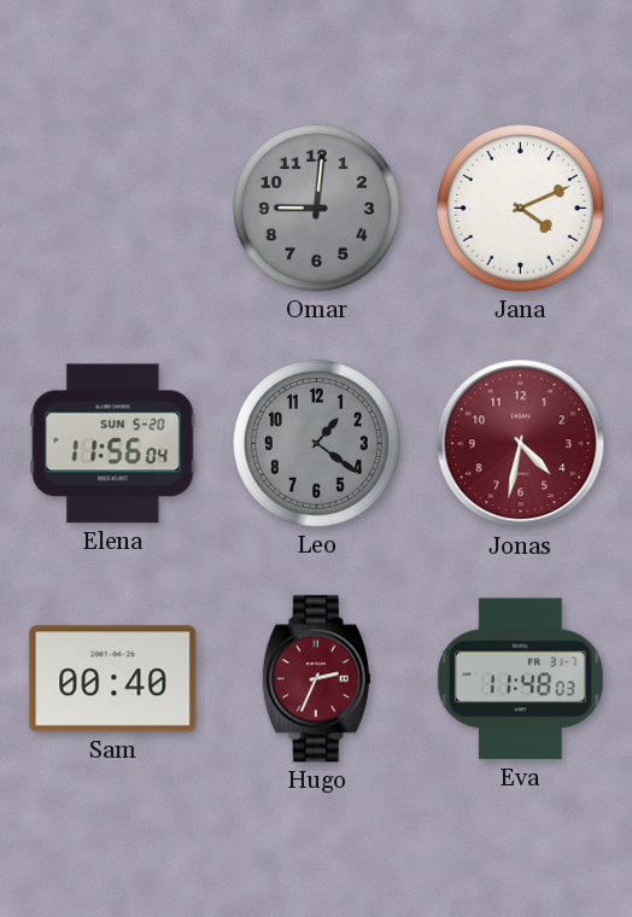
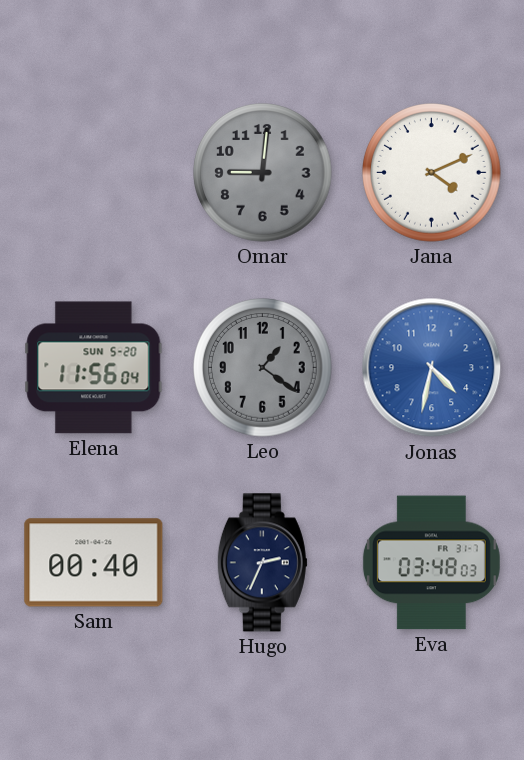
Jonas dial: burgundy -> blue (432, 368)
Hugo dial: burgundy -> navy (262, 563)
Eva: 11:48 -> 03:48 (431, 563)
